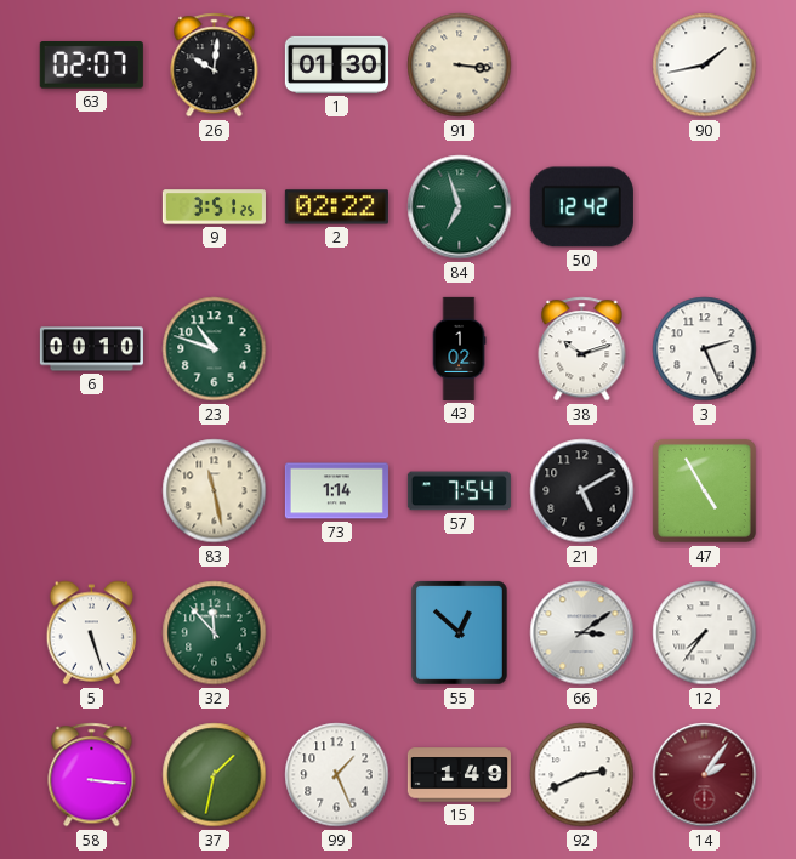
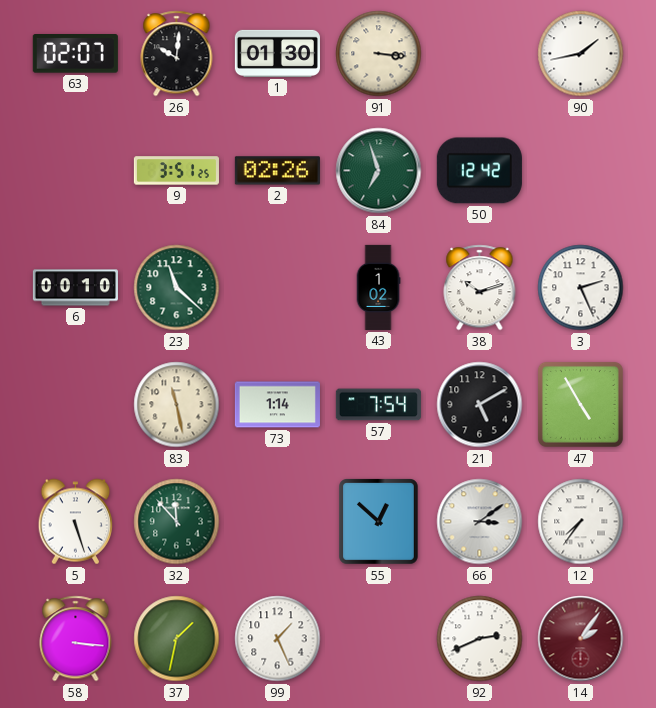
2: 02:22 -> 02:26 (277, 171)
23: 10:48 -> 11:22 (177, 288)
15: 1:49 -> none (459, 775)
